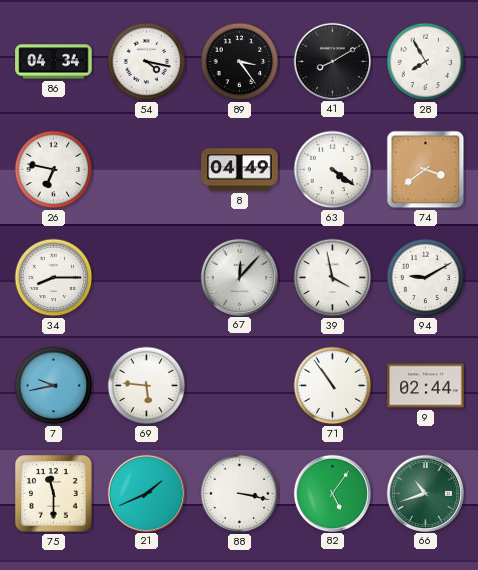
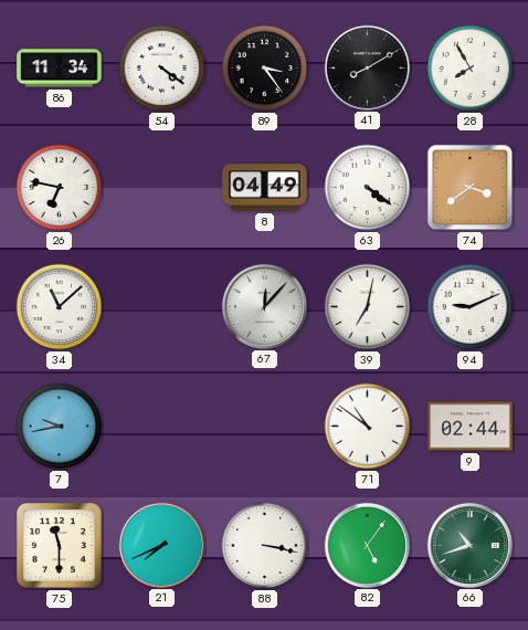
86: 04:34 -> 11:34 (60, 69)
54: 4:17 -> 4:21 (162, 69)
34: 8:15 -> 11:08 (60, 307)
39: 3:58 -> 7:02 (368, 307)
94: 9:10 -> 9:11 (471, 307)
69: 5:46 -> none (147, 386)
71: 10:54 -> 10:51 (368, 427)
21: 1:41 -> 7:41 (161, 545)
